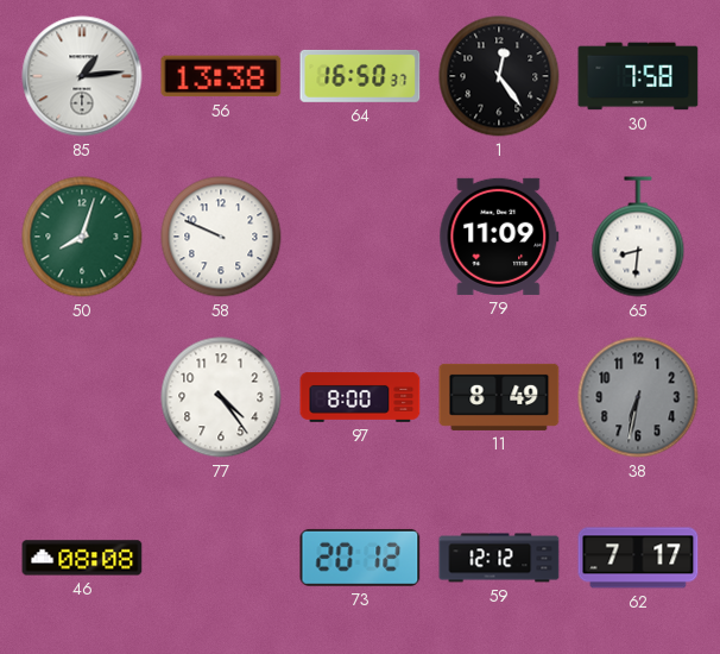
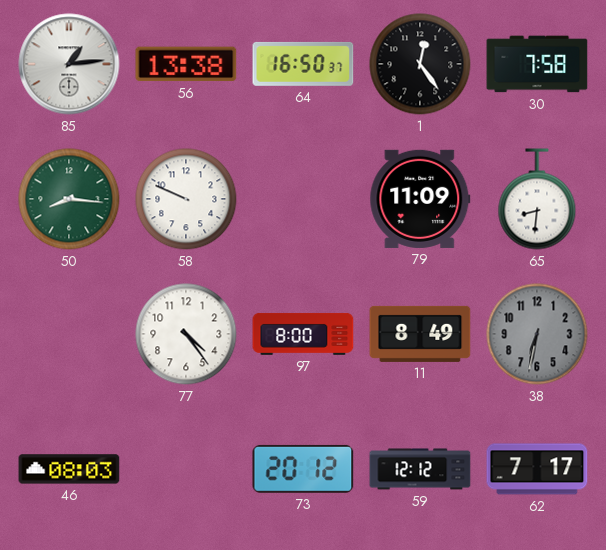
50: 8:03 -> 8:16 (69, 199)
46: 08:08 -> 08:03 (69, 469)
